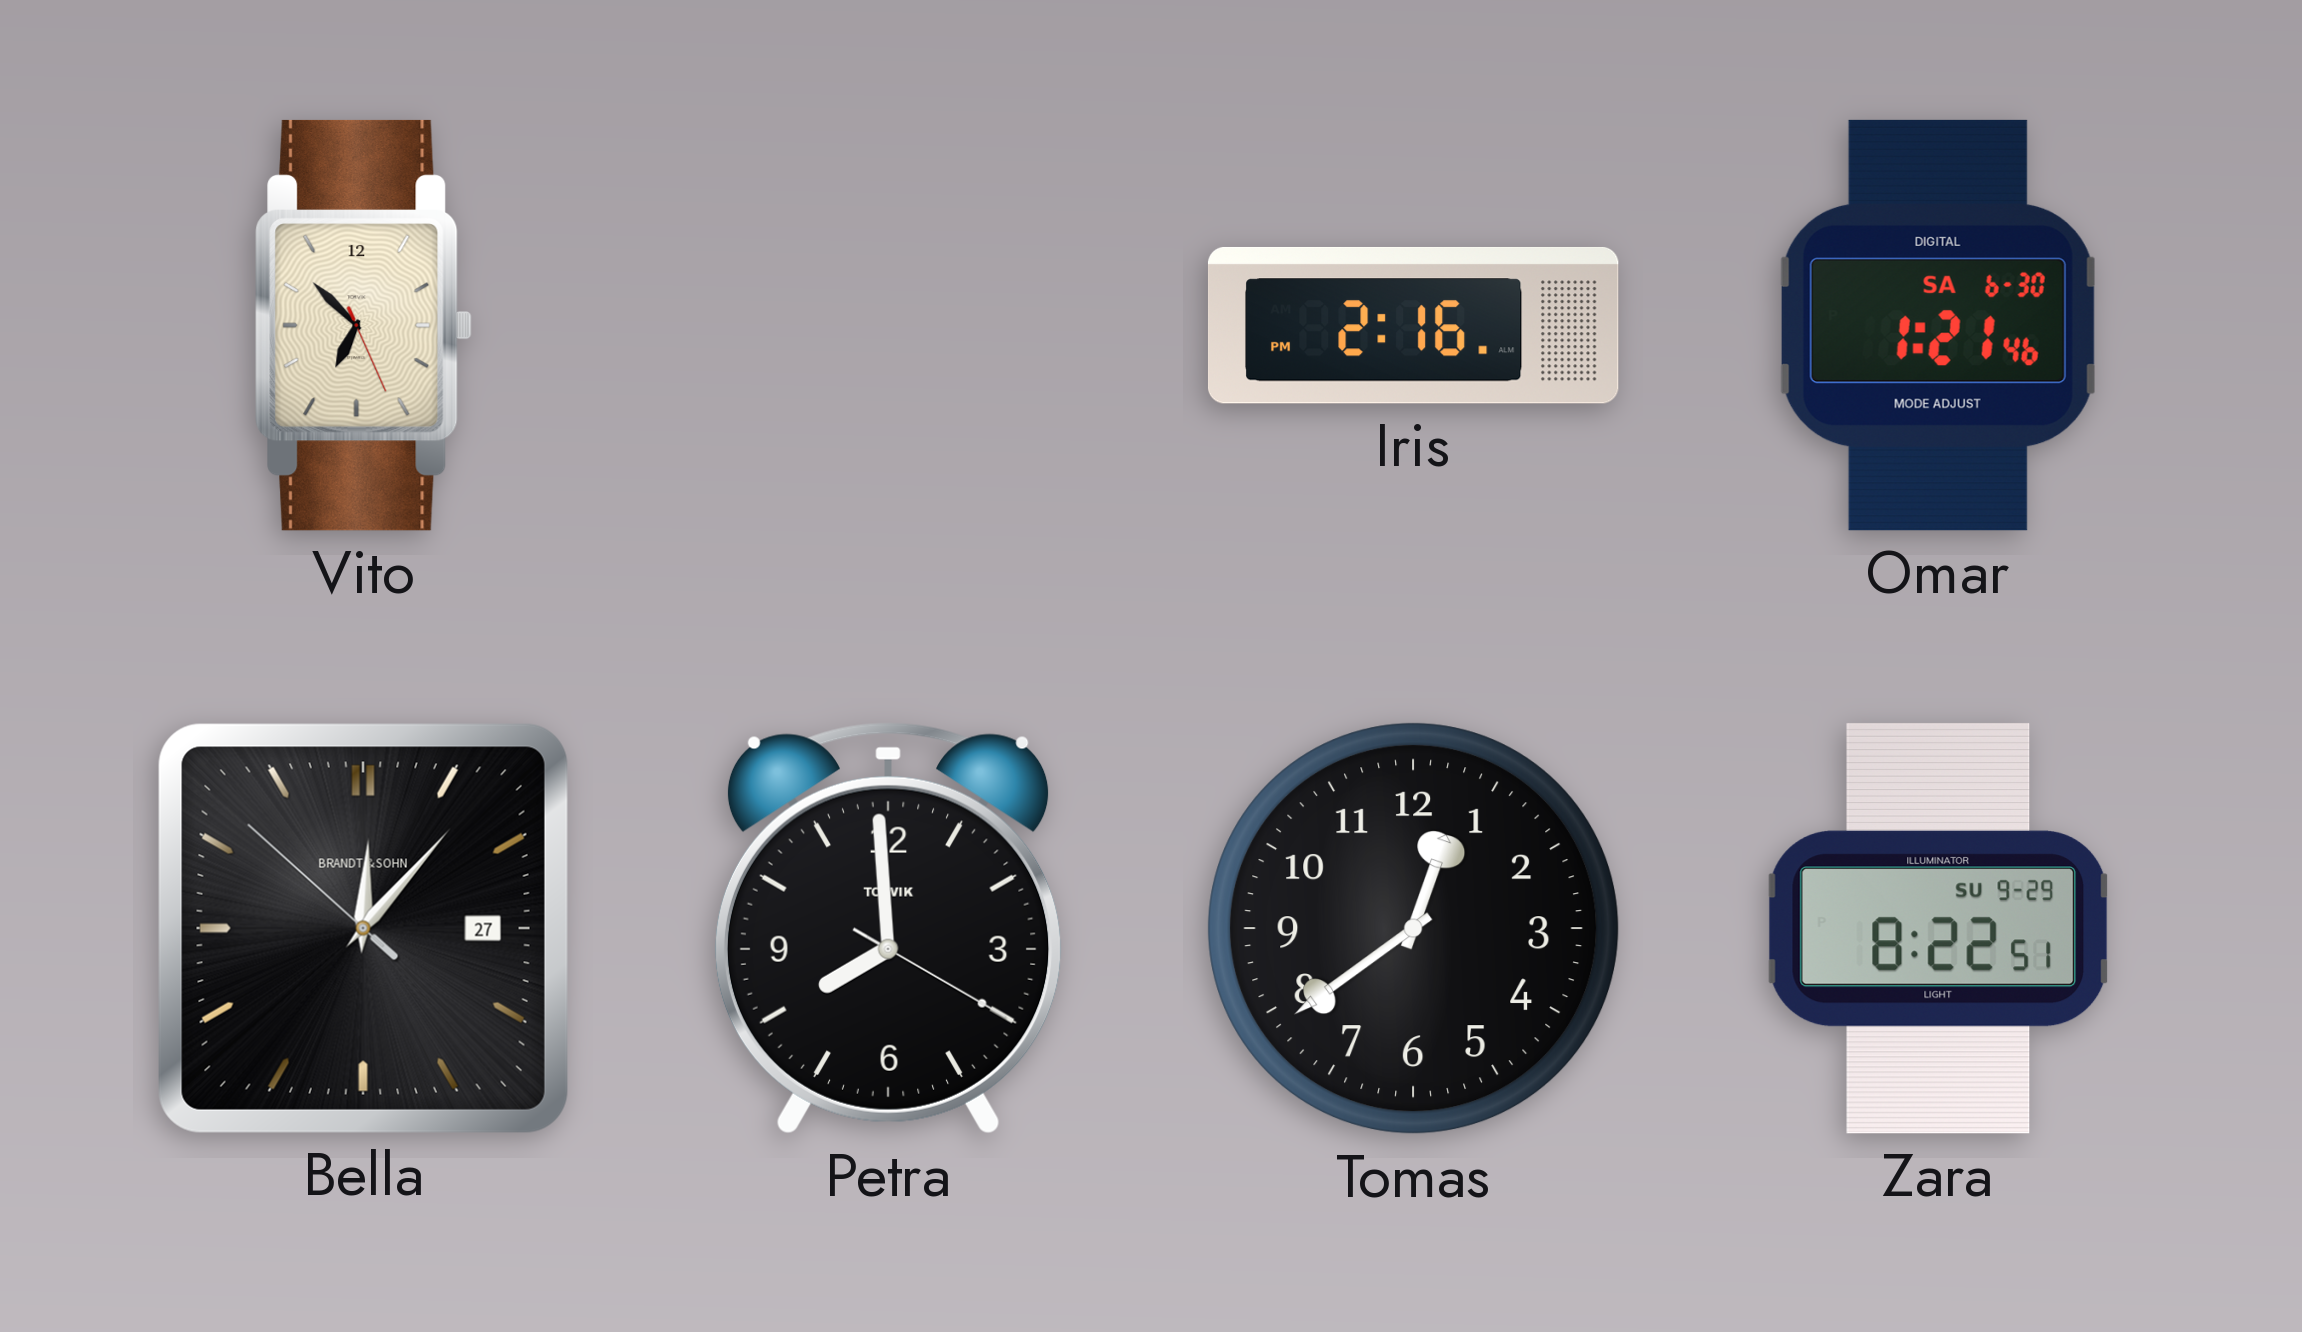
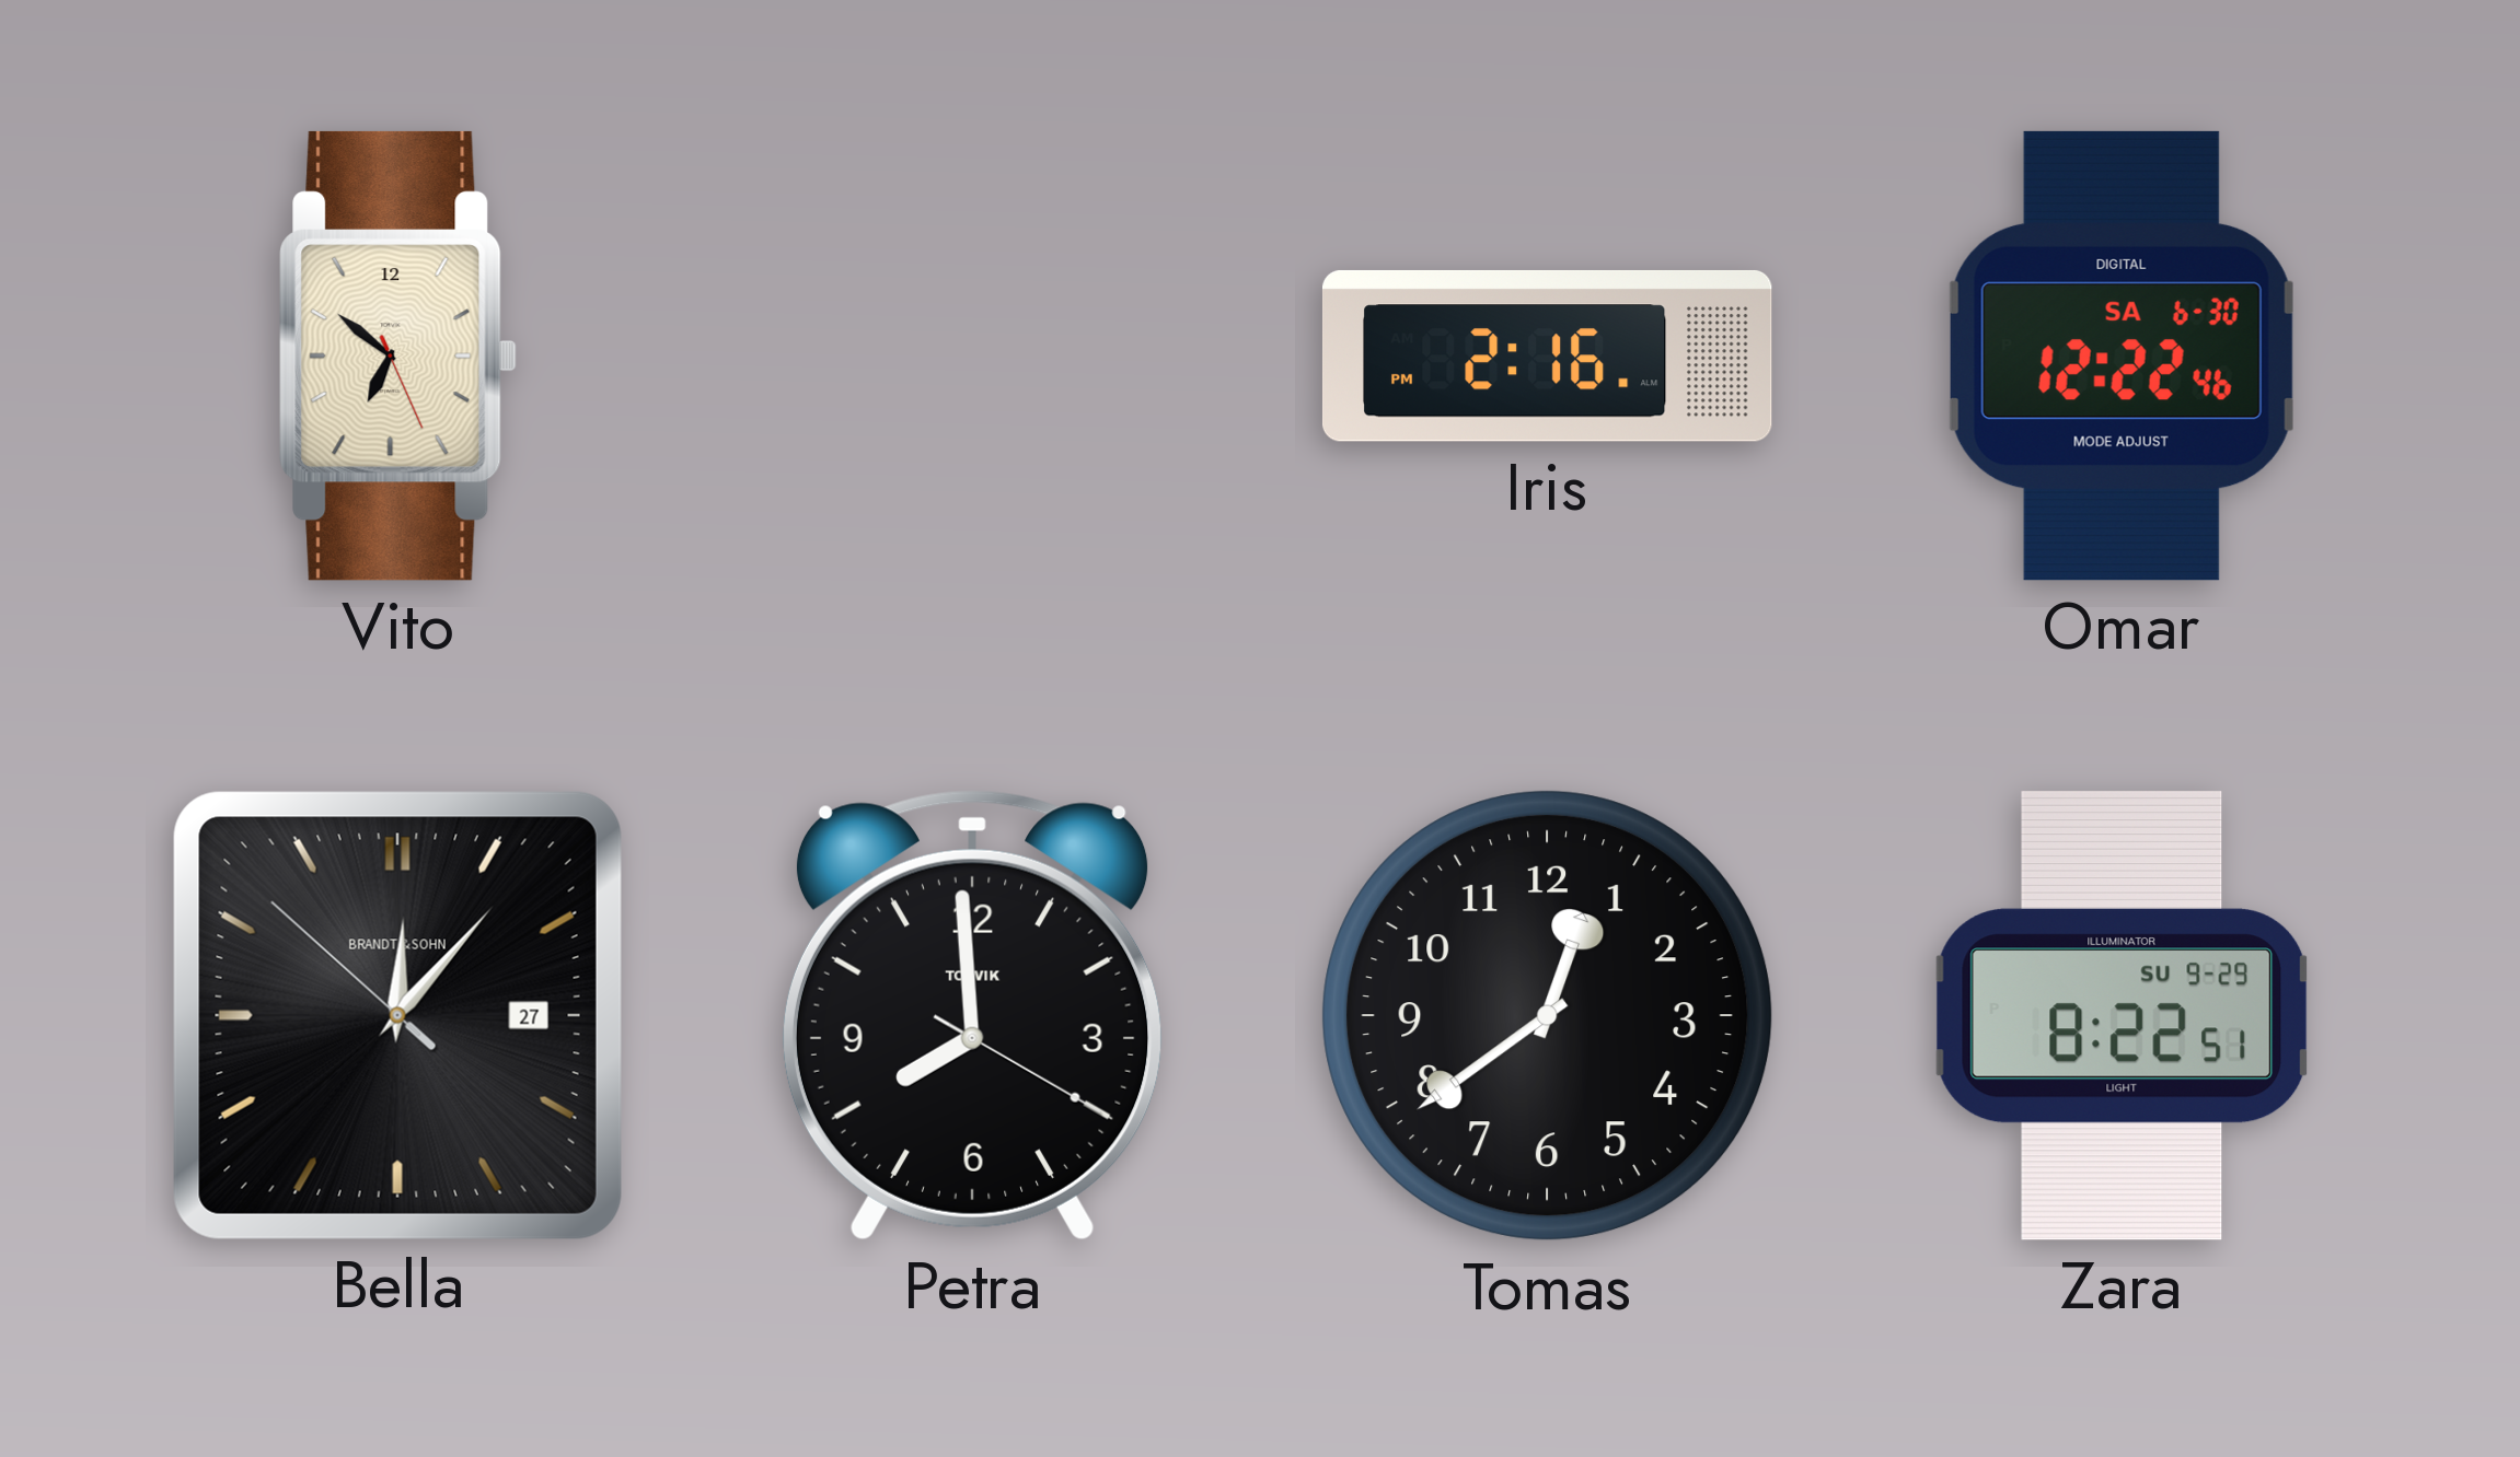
Vito: 6:52 -> 6:51 (398, 355)
Omar: 1:21 -> 12:22 (2122, 355)
